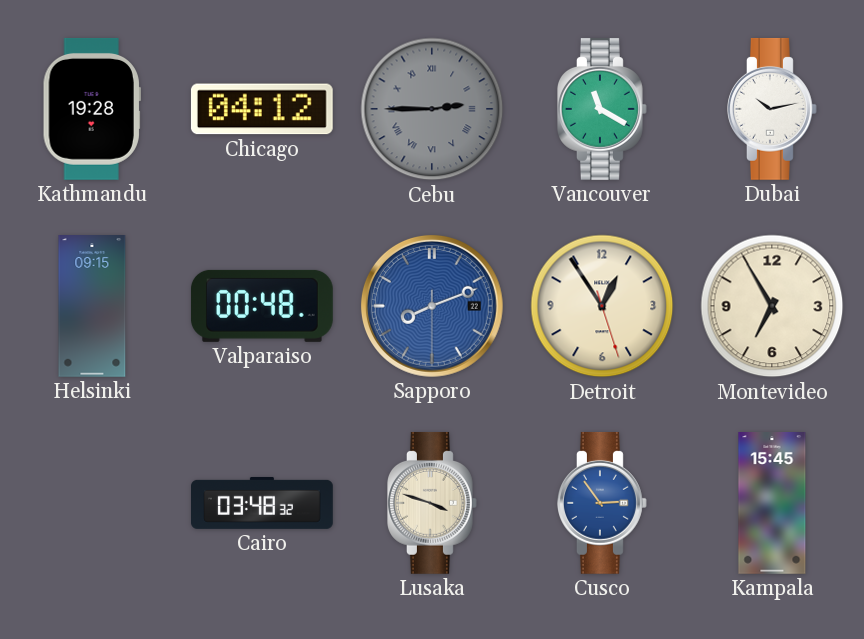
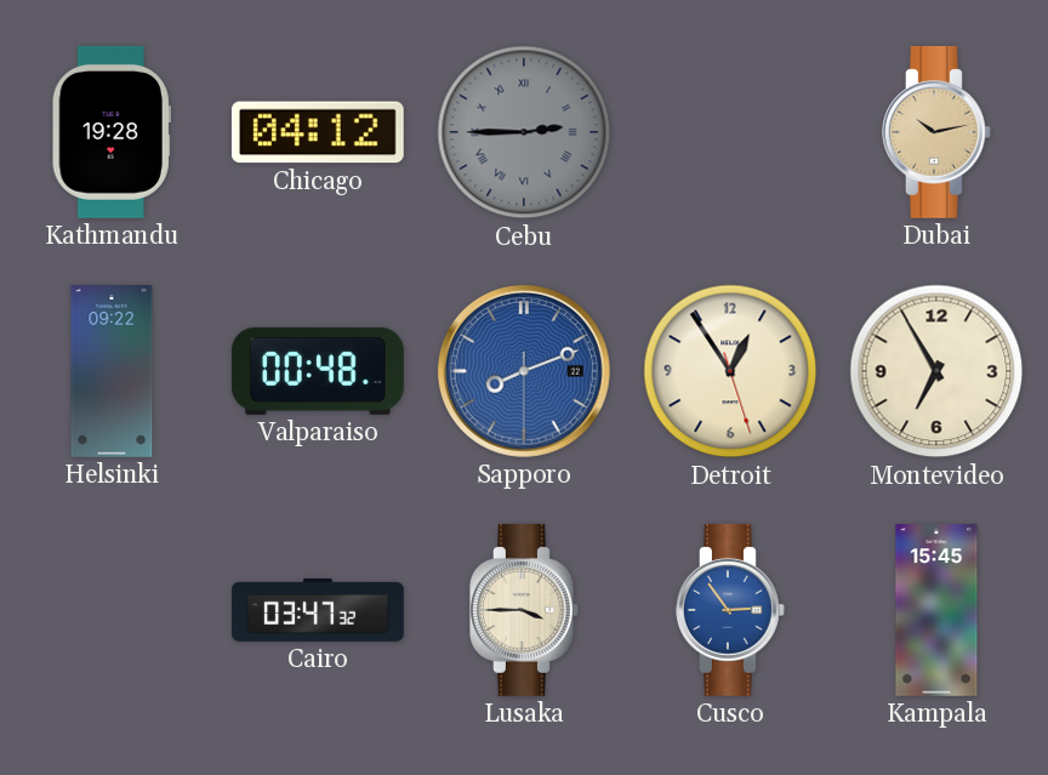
Vancouver: 11:20 -> none (603, 109)
Dubai dial: white -> champagne (938, 132)
Helsinki: 09:15 -> 09:22 (112, 372)
Cairo: 03:48 -> 03:47 (319, 610)
Lusaka: 3:48 -> 3:45 (525, 610)
